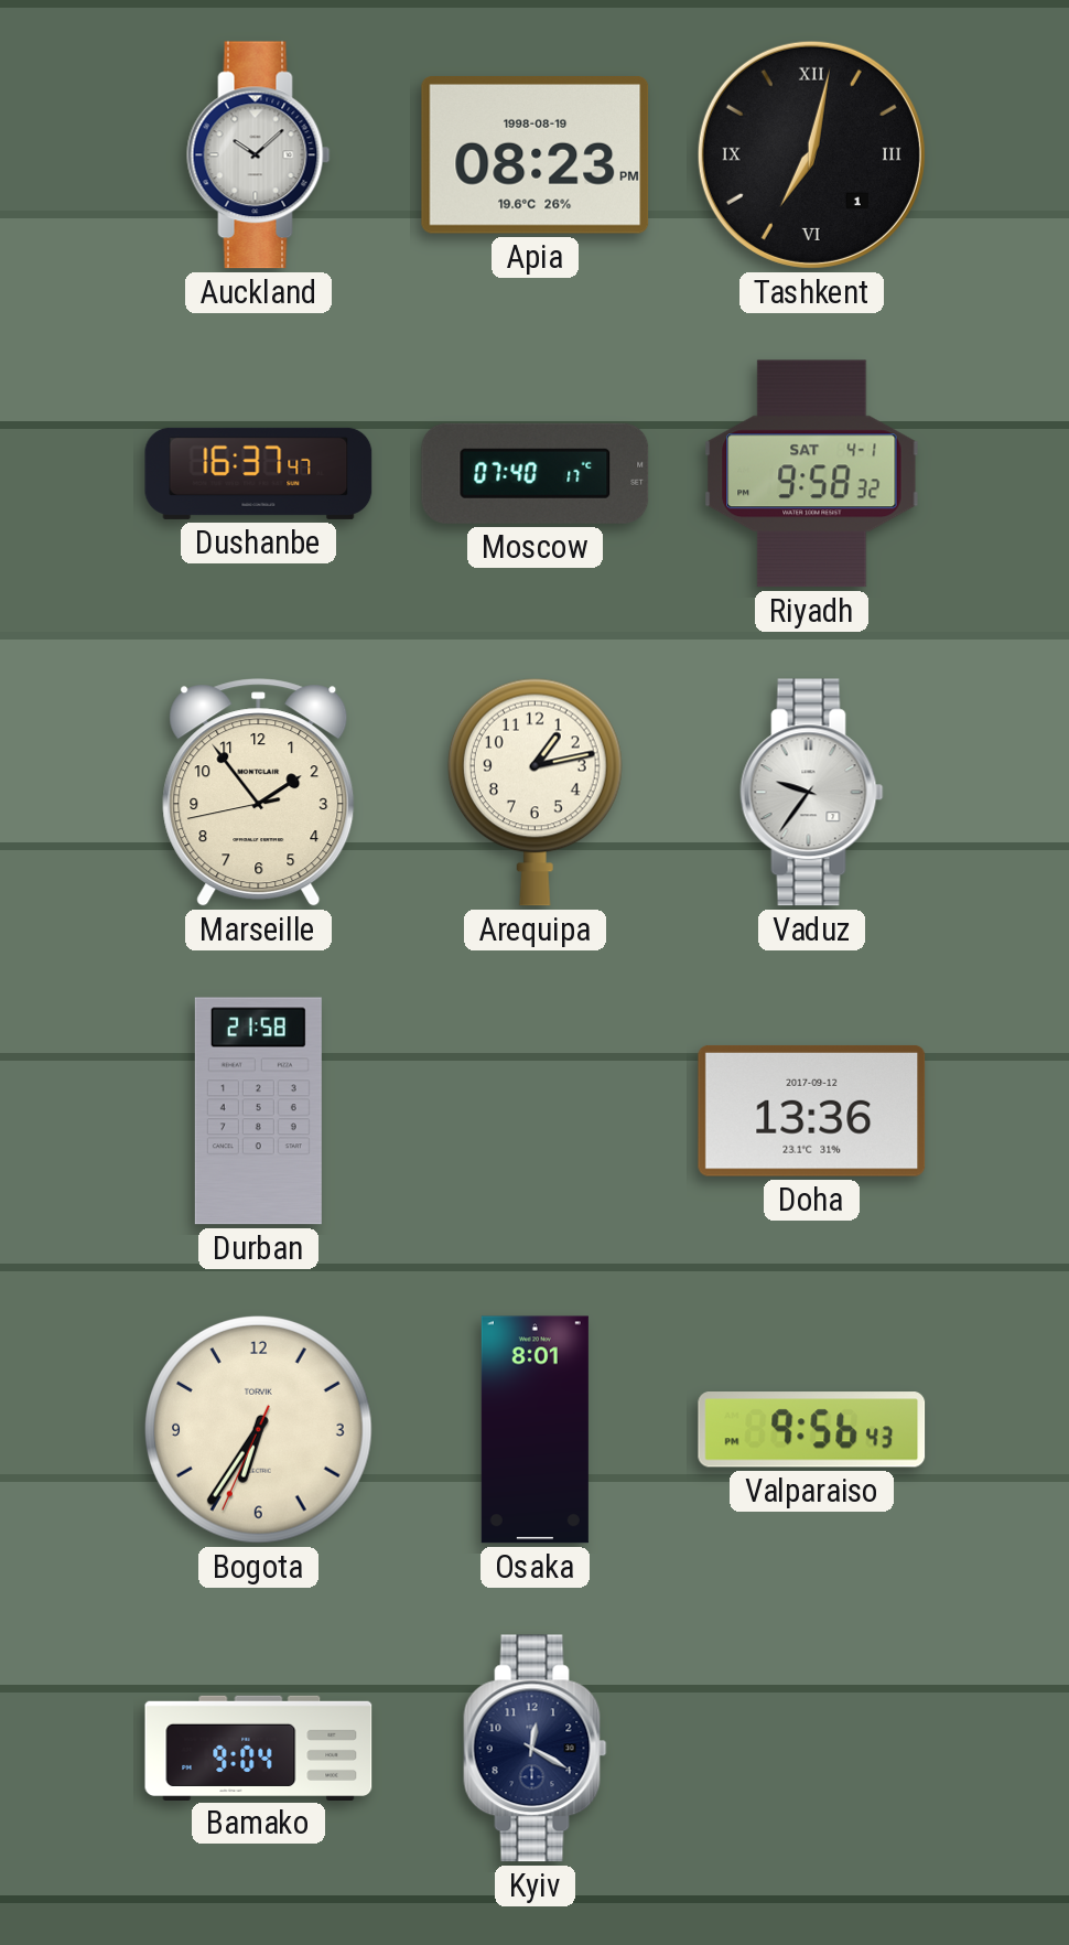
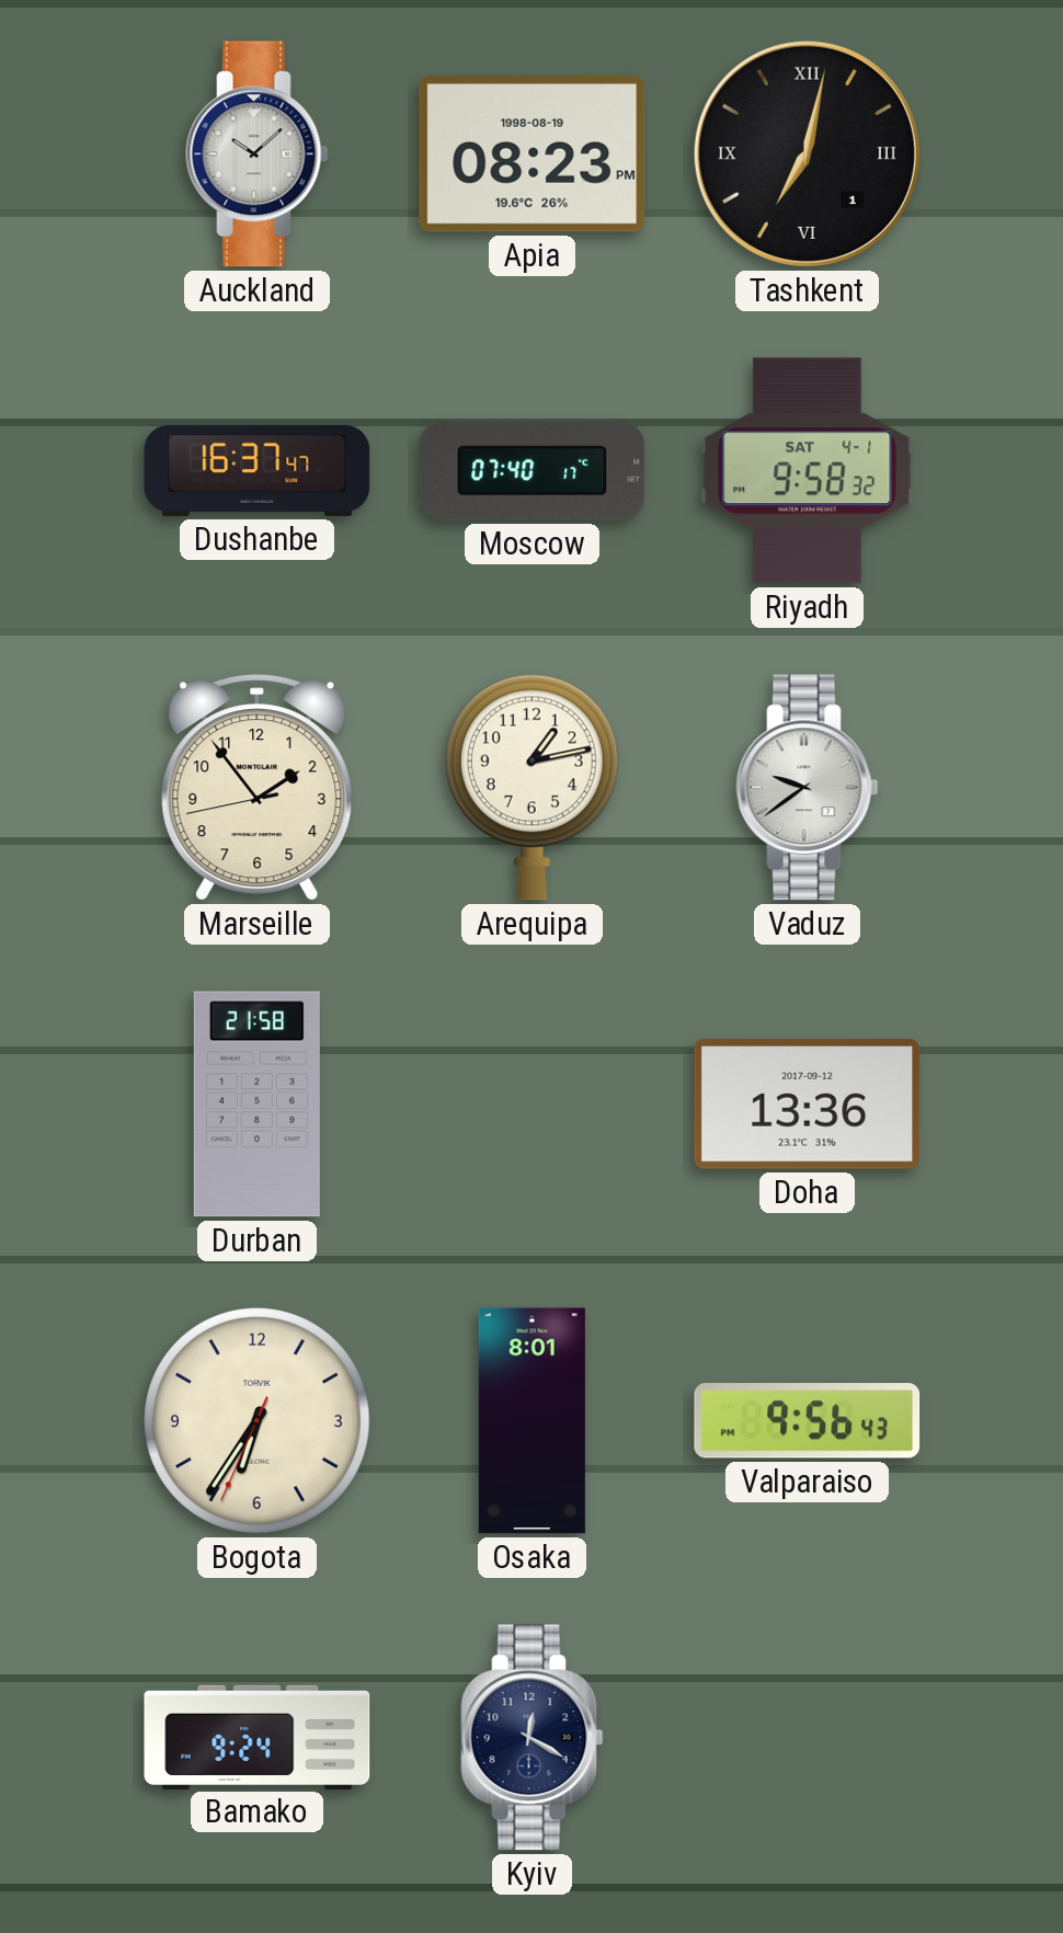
Vaduz: 9:36 -> 9:39 (808, 788)
Bamako: 9:04 -> 9:24 (258, 1737)
